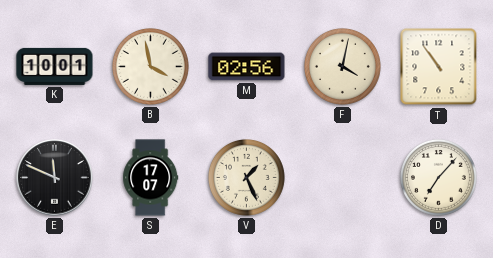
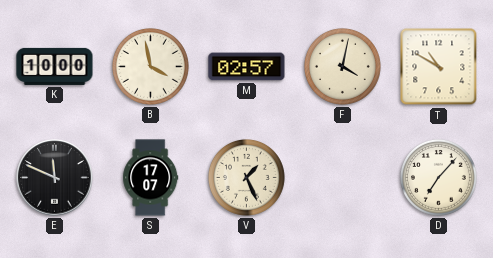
K: 10:01 -> 10:00 (55, 66)
M: 02:56 -> 02:57 (247, 67)
T: 10:54 -> 10:50 (439, 67)
